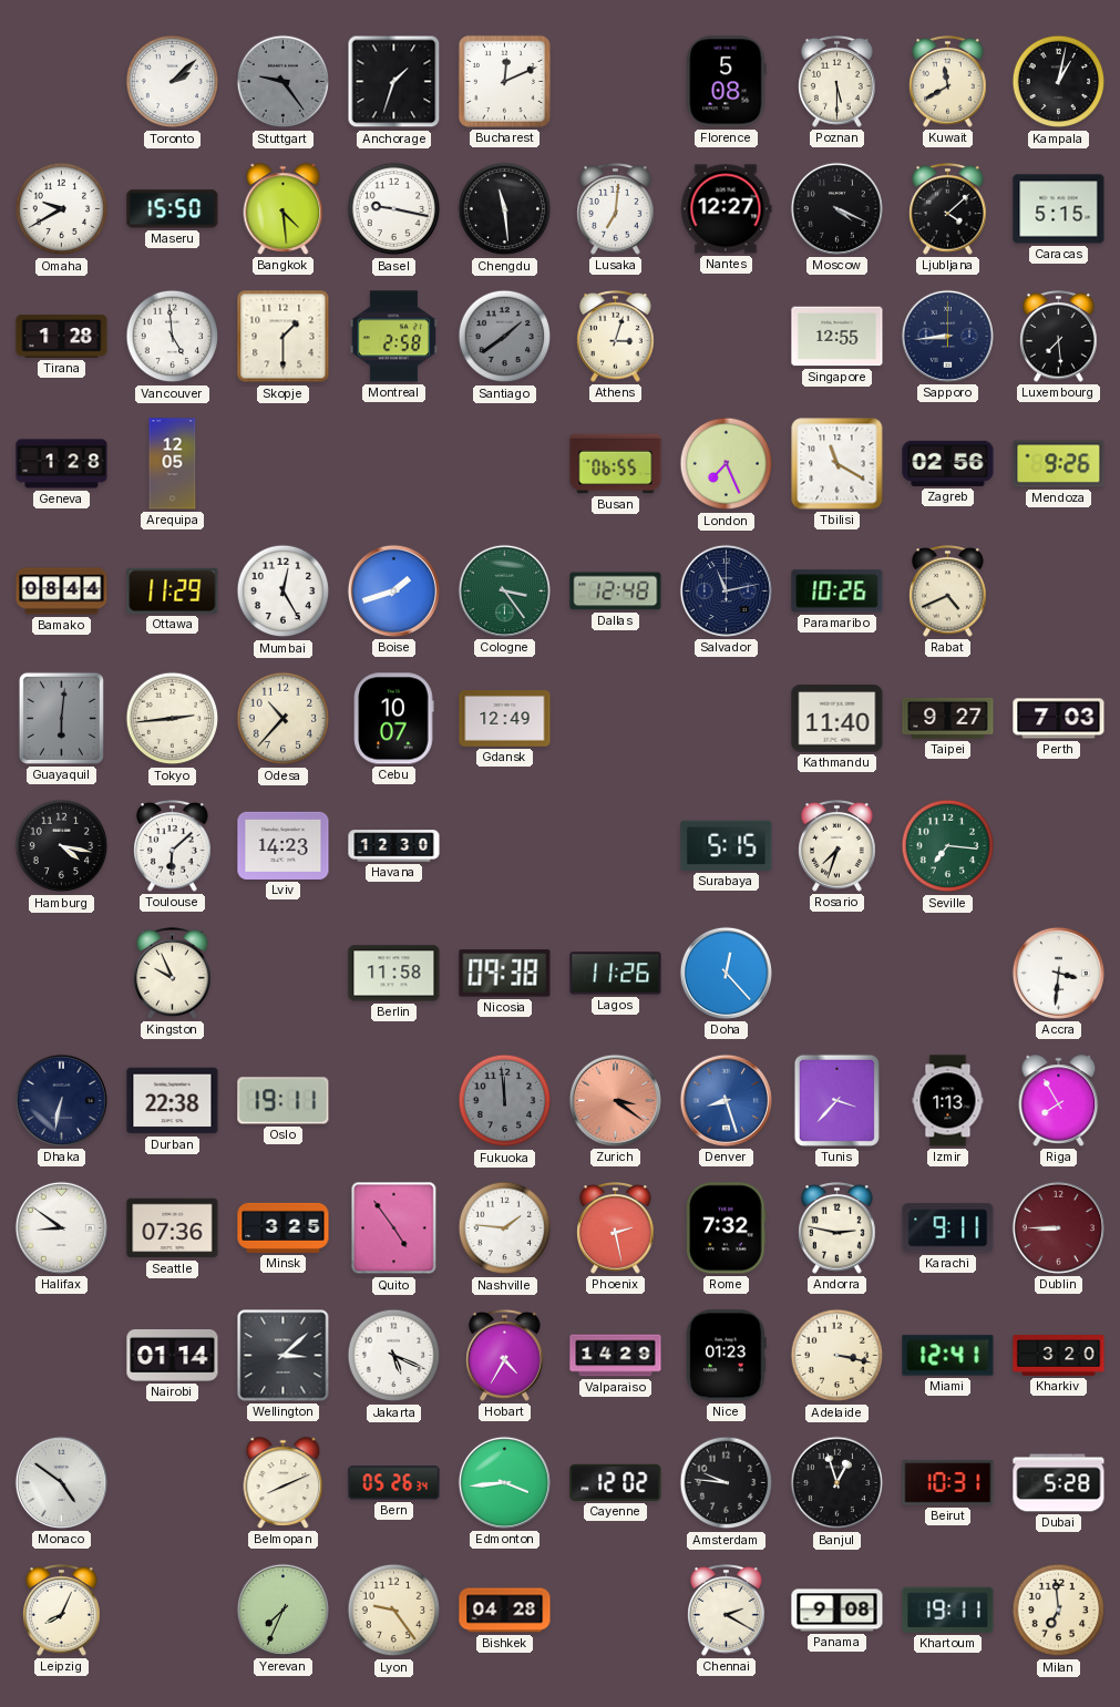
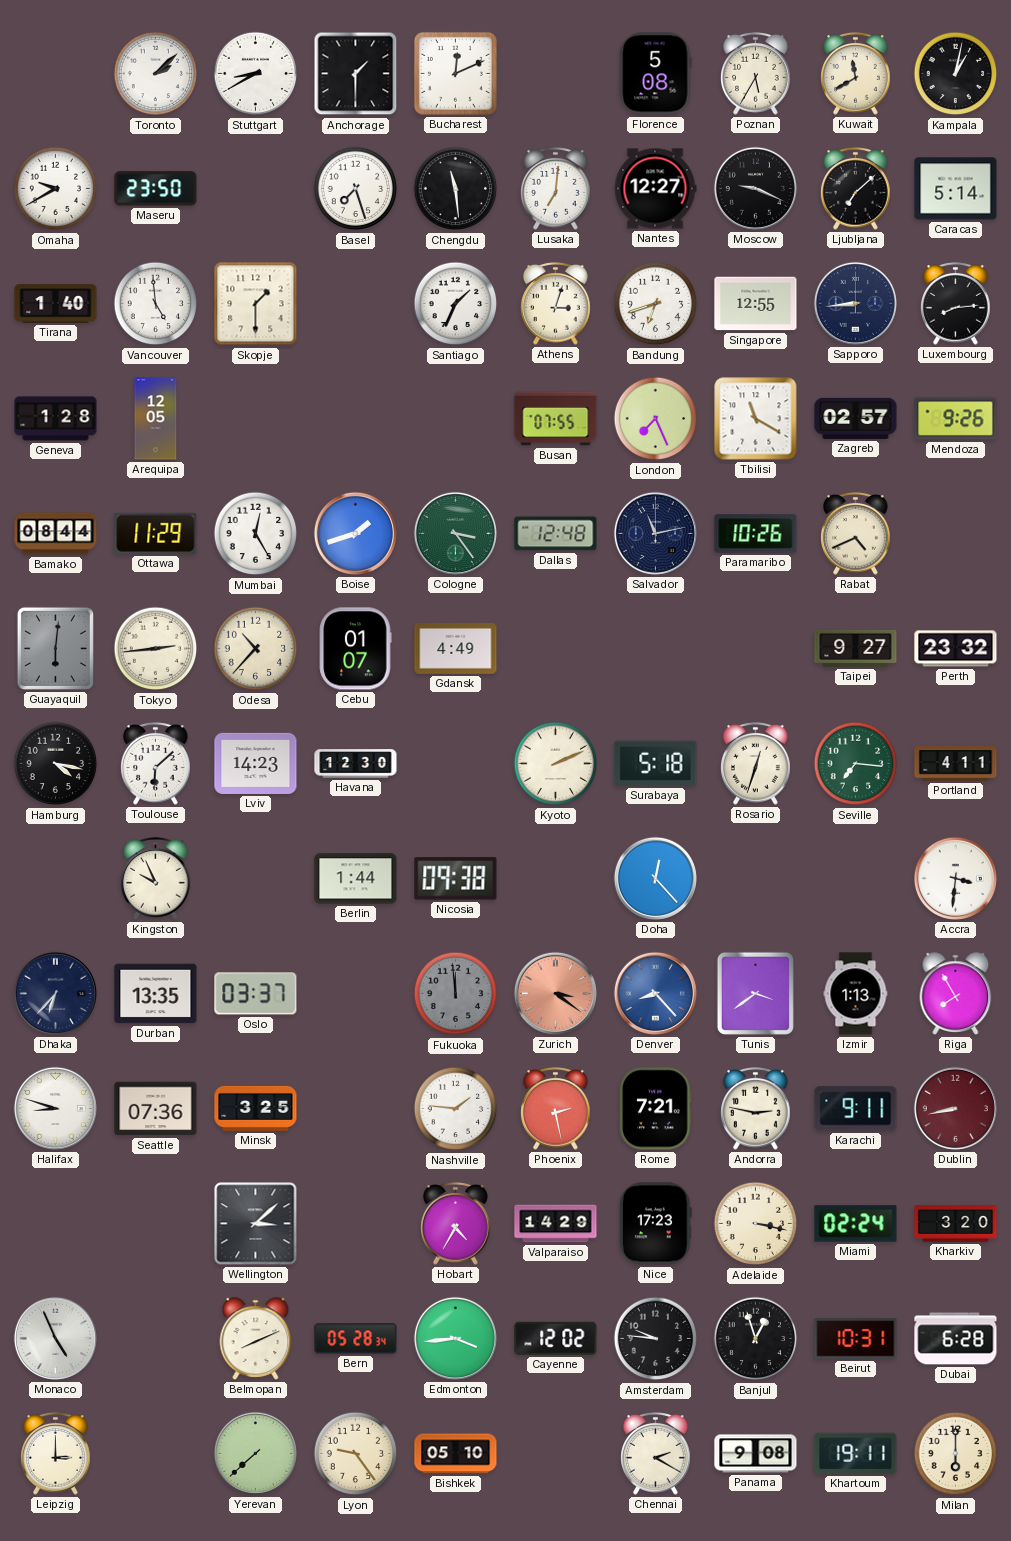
Stuttgart: 9:24 -> 8:40 (256, 74)
Stuttgart dial: grey -> white (256, 74)
Anchorage: 1:33 -> 1:30 (356, 74)
Poznan: 5:30 -> 5:35 (756, 74)
Maseru: 15:50 -> 23:50 (156, 189)
Bangkok: 4:29 -> none (284, 209)
Basel: 9:17 -> 7:27 (356, 189)
Moscow: 4:19 -> 9:19 (755, 188)
Ljubljana: 4:08 -> 7:08 (856, 189)
Caracas: 5:15 -> 5:14 (956, 189)
Tirana: 1:28 -> 1:40 (56, 304)
Montreal: 2:58 -> none (393, 337)
Santiago: 1:39 -> 1:34 (456, 304)
Santiago dial: grey -> white (456, 304)
Bandung: none -> 6:42 (656, 304)
Luxembourg: 7:29 -> 8:14 (956, 304)
Busan: 06:55 -> 07:55 (556, 419)
Zagreb: 02:56 -> 02:57 (856, 418)
Cebu: 10:07 -> 01:07 (355, 649)
Gdansk: 12:49 -> 4:49 (456, 649)
Kathmandu: 11:40 -> none (838, 719)
Perth: 7:03 -> 23:32 (956, 649)
Kyoto: none -> 2:11 (556, 764)
Surabaya: 5:15 -> 5:18 (656, 763)
Rosario: 7:33 -> 12:33 (756, 764)
Portland: none -> 4:11 (956, 764)
Berlin: 11:58 -> 1:44 (356, 879)
Lagos: 11:26 -> none (616, 974)
Dhaka: 6:32 -> 6:37 (55, 993)
Durban: 22:38 -> 13:35 (156, 994)
Oslo: 19:11 -> 03:37 (256, 994)
Denver: 8:27 -> 8:23 (655, 993)
Tunis: 3:37 -> 3:39 (755, 993)
Halifax: 8:51 -> 8:48 (55, 1108)
Quito: 4:54 -> none (394, 1228)
Rome: 7:32 -> 7:21 (656, 1109)
Dublin: 8:45 -> 8:43 (955, 1108)
Nairobi: 01:14 -> none (173, 1356)
Jakarta: 5:19 -> none (394, 1356)
Nice: 01:23 -> 17:23 (656, 1224)
Miami: 12:41 -> 02:24 (856, 1224)
Monaco: 4:51 -> 4:56 (55, 1338)
Bern: 05:26 -> 05:28 (356, 1339)
Dubai: 5:28 -> 6:28 (956, 1339)
Leipzig: 8:04 -> 3:00 (56, 1454)
Yerevan: 7:34 -> 7:38 (255, 1453)
Bishkek: 04:28 -> 05:10 (456, 1454)
Milan: 6:59 -> 6:00 (956, 1454)
